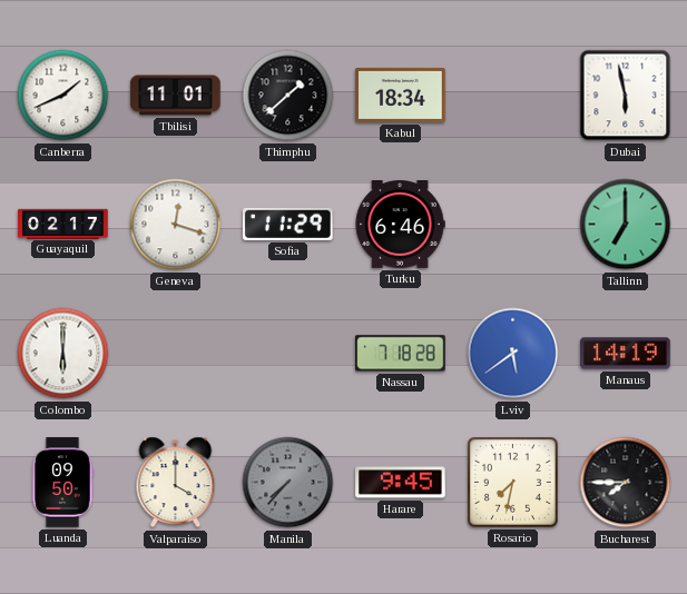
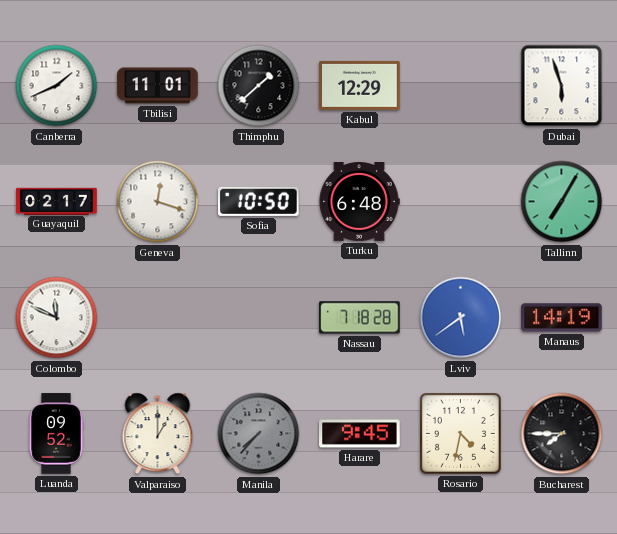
Kabul: 18:34 -> 12:29 (360, 85)
Dubai: 5:58 -> 5:57 (562, 86)
Sofia: 11:29 -> 10:50 (259, 201)
Turku: 6:46 -> 6:48 (359, 202)
Tallinn: 7:00 -> 7:05 (562, 202)
Colombo: 6:00 -> 11:49 (57, 318)
Luanda: 09:50 -> 09:52 (56, 434)
Valparaiso: 4:00 -> 1:00 (158, 434)
Rosario: 7:32 -> 4:32 (461, 434)
